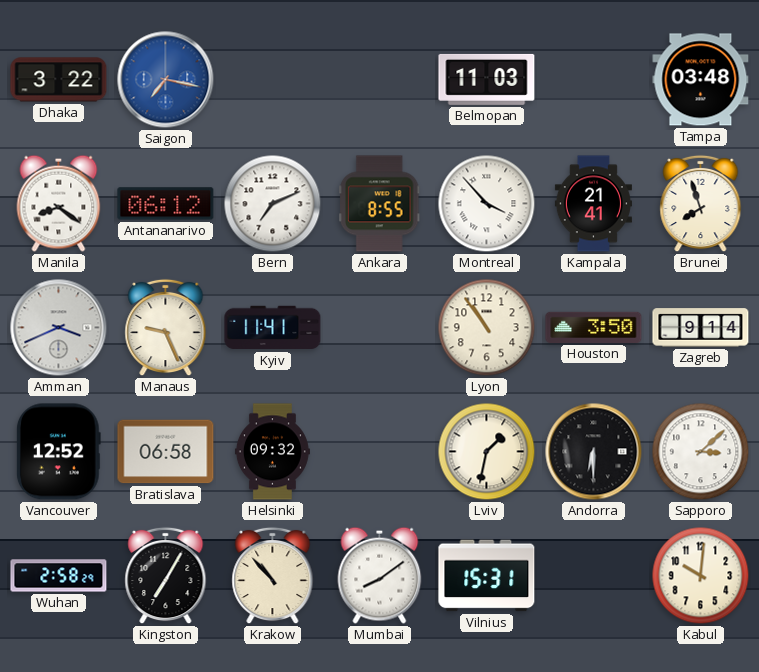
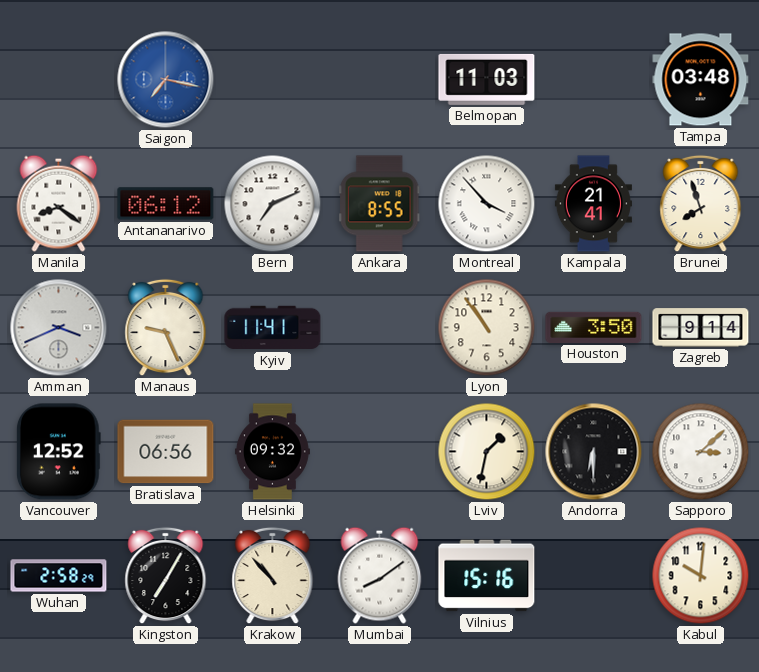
Dhaka: 3:22 -> none (59, 80)
Bratislava: 06:58 -> 06:56 (166, 452)
Vilnius: 15:31 -> 15:16 (487, 576)
